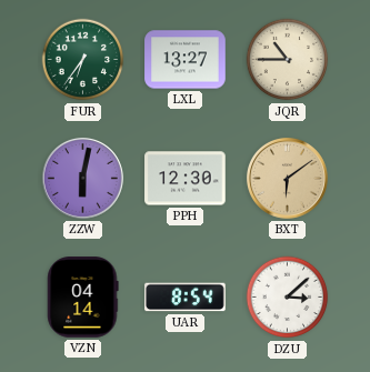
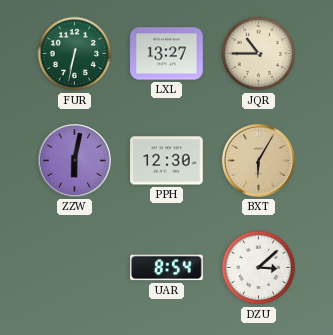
FUR: 6:36 -> 6:32 (75, 54)
BXT: 6:09 -> 6:05 (258, 160)
VZN: 04:14 -> none (83, 298)
